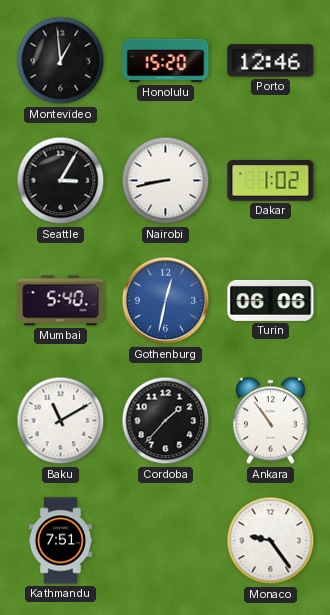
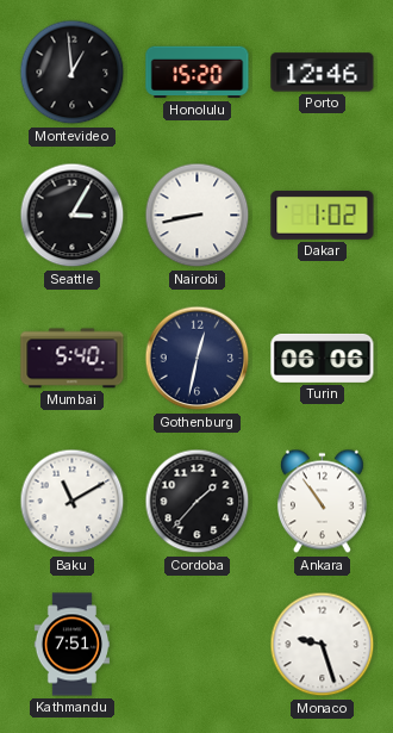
Gothenburg dial: blue -> navy (198, 359)
Monaco: 9:24 -> 9:27 (323, 645)
